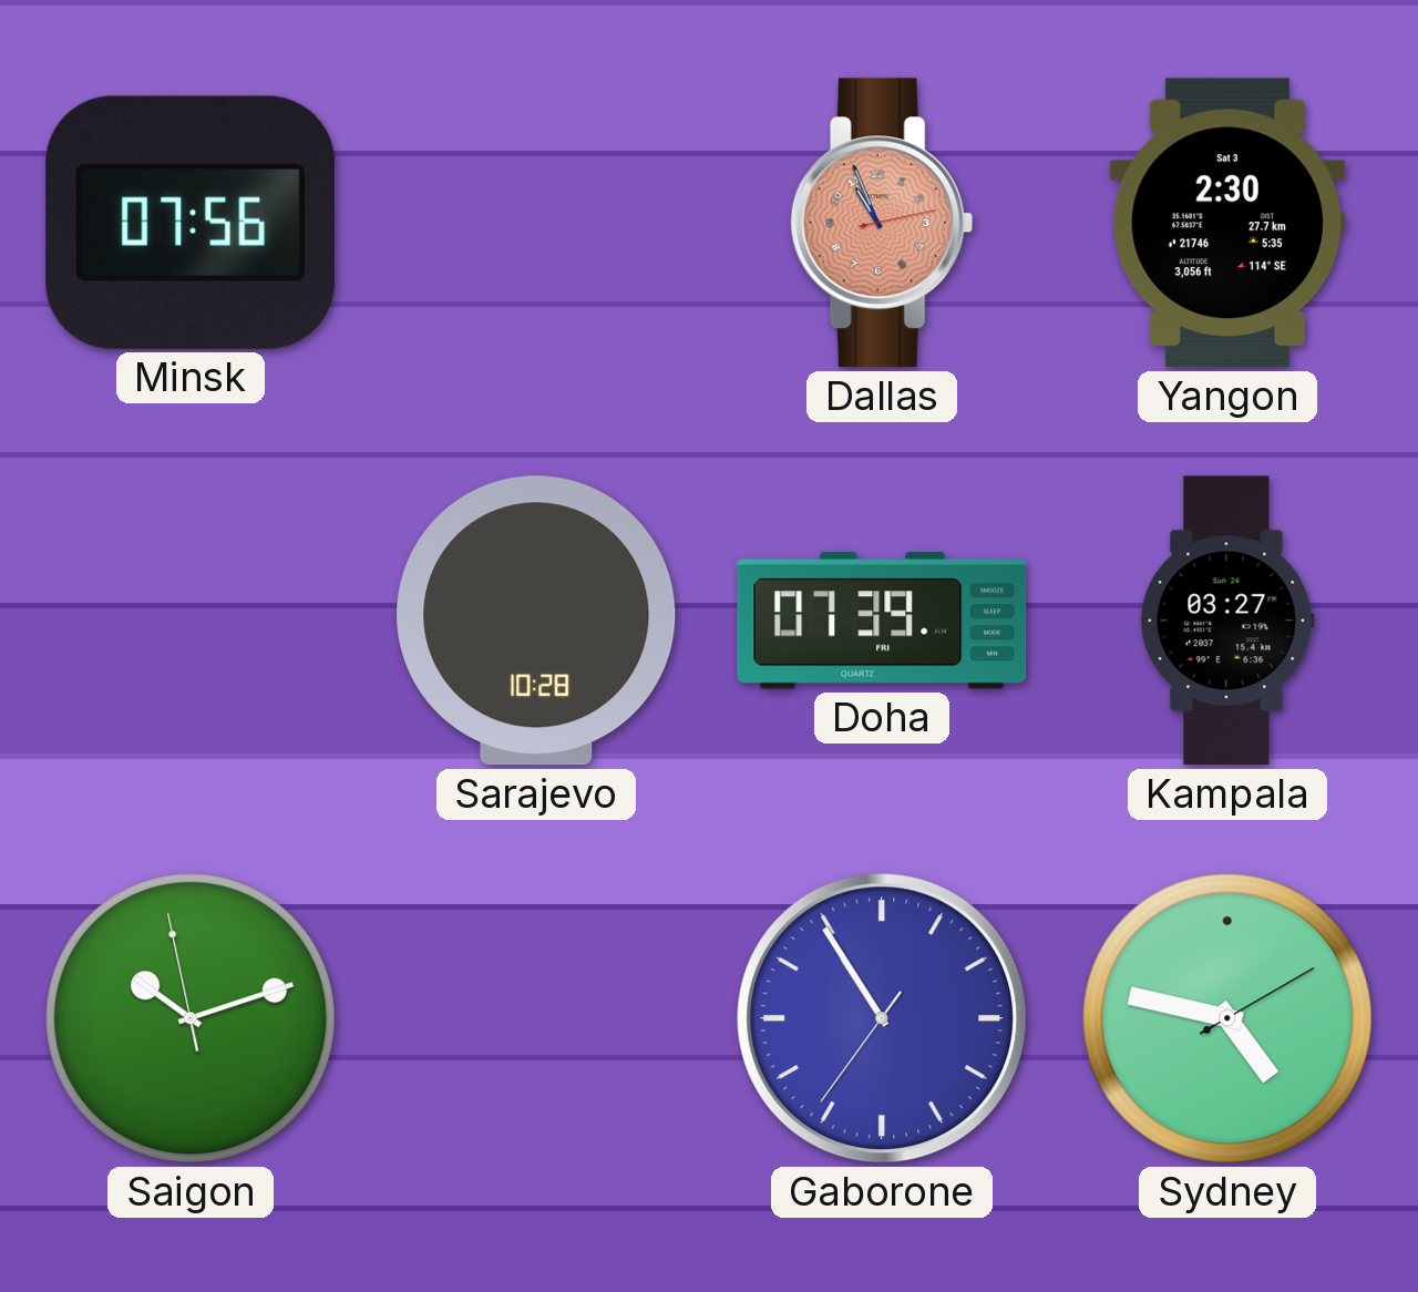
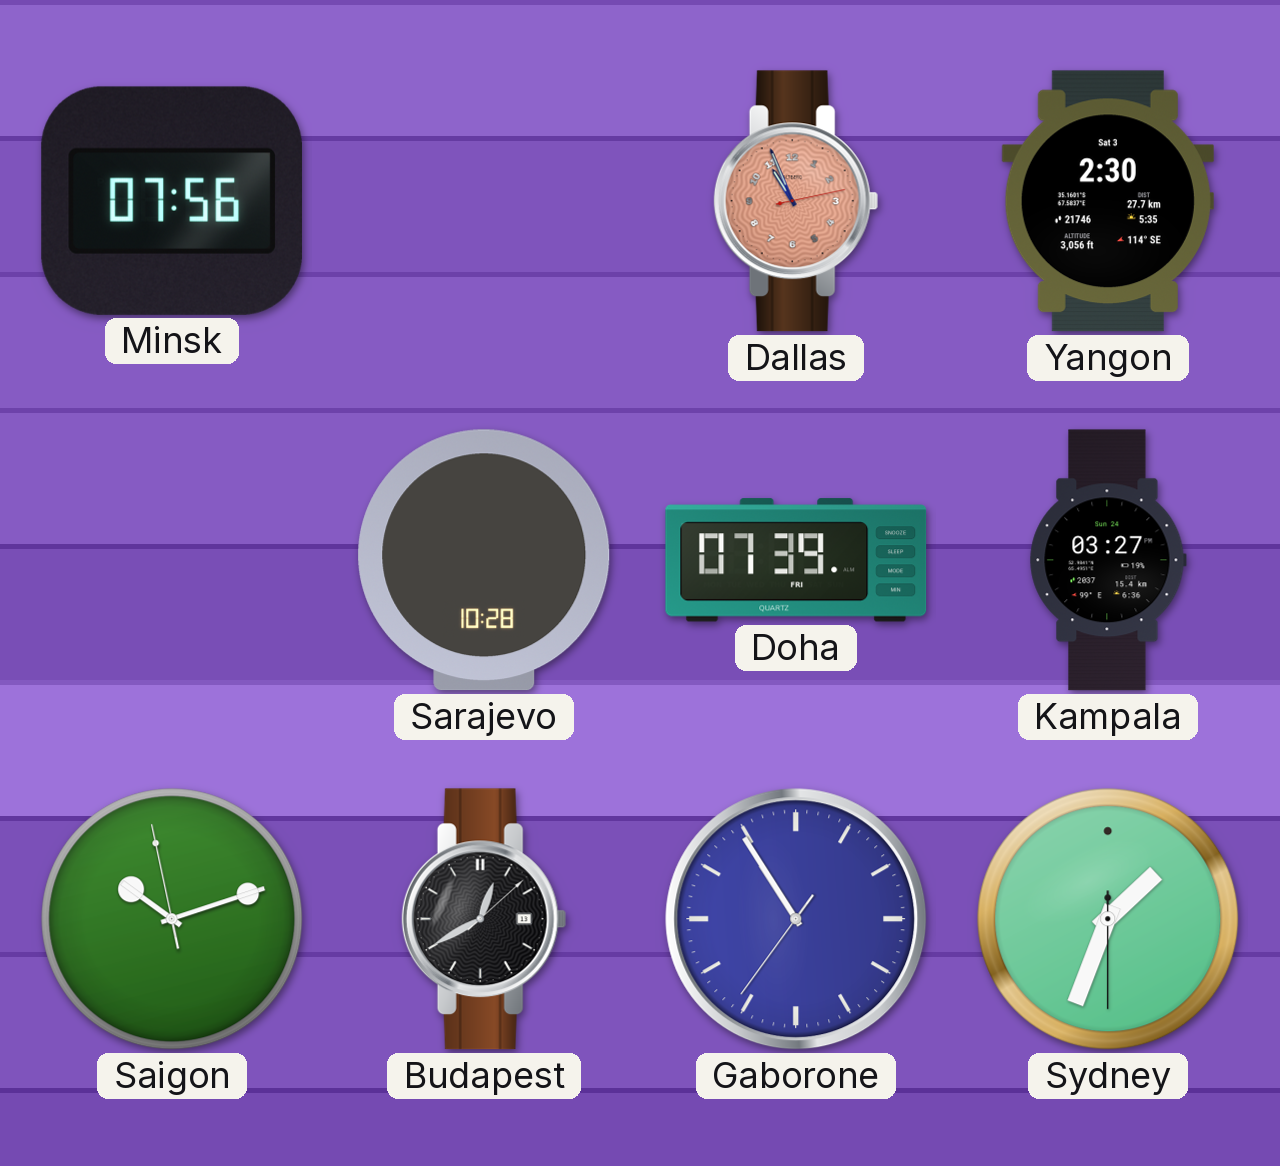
Budapest: none -> 12:40 (484, 919)
Sydney: 4:47 -> 1:33 (1108, 919)
